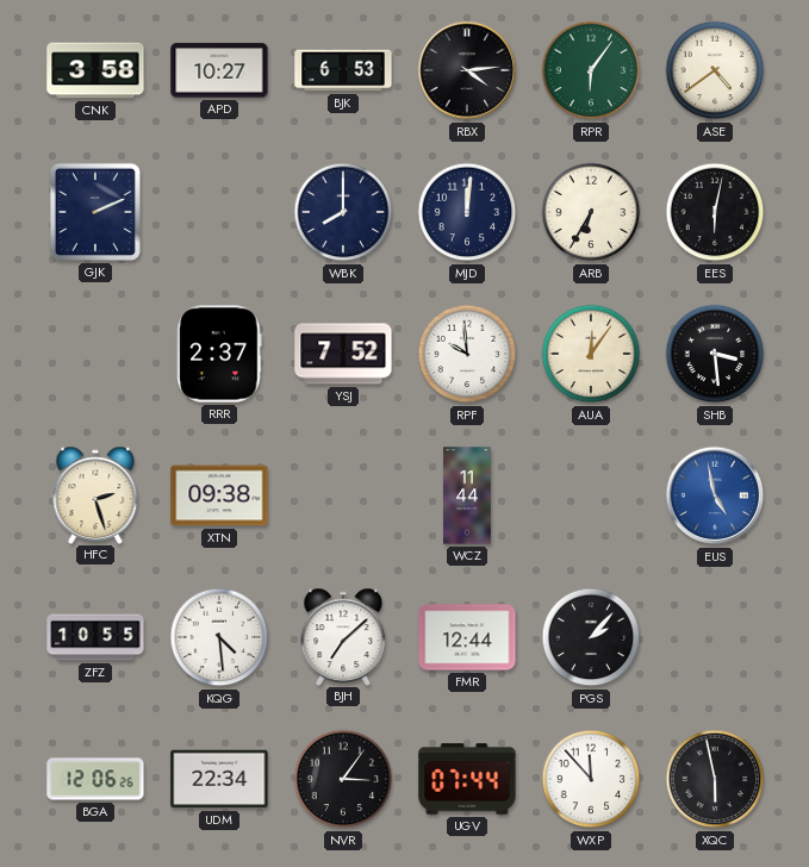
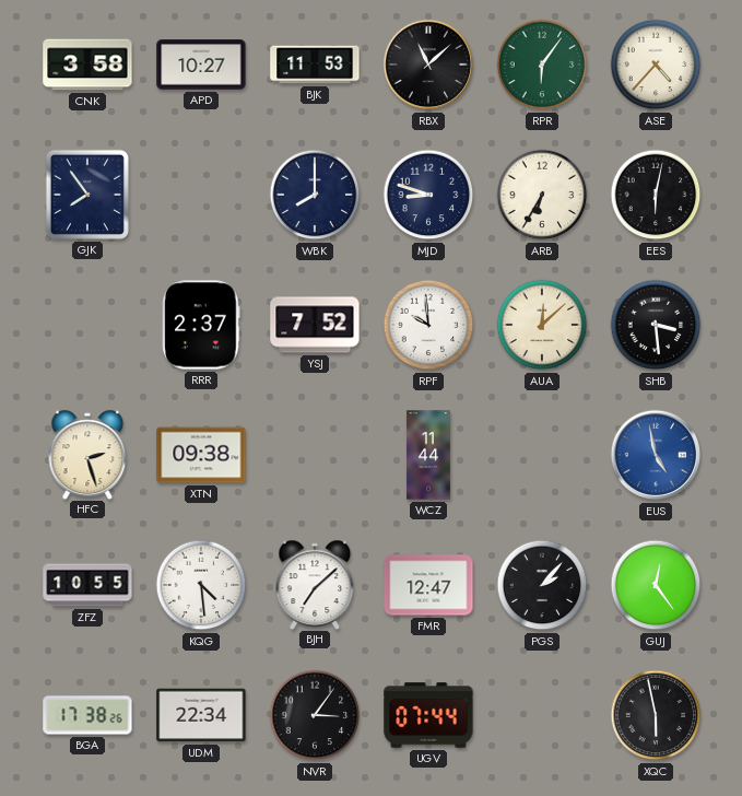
BJK: 6:53 -> 11:53 (315, 65)
RBX: 4:14 -> 11:08 (428, 65)
ASE: 4:39 -> 4:37 (656, 65)
GJK: 2:11 -> 7:54 (87, 195)
MJD: 12:01 -> 8:48 (428, 195)
AUA: 12:06 -> 12:08 (542, 325)
FMR: 12:44 -> 12:47 (428, 585)
GUJ: none -> 12:24 (656, 585)
BGA: 12:06 -> 17:38 (87, 715)
WXP: 11:53 -> none (591, 779)
